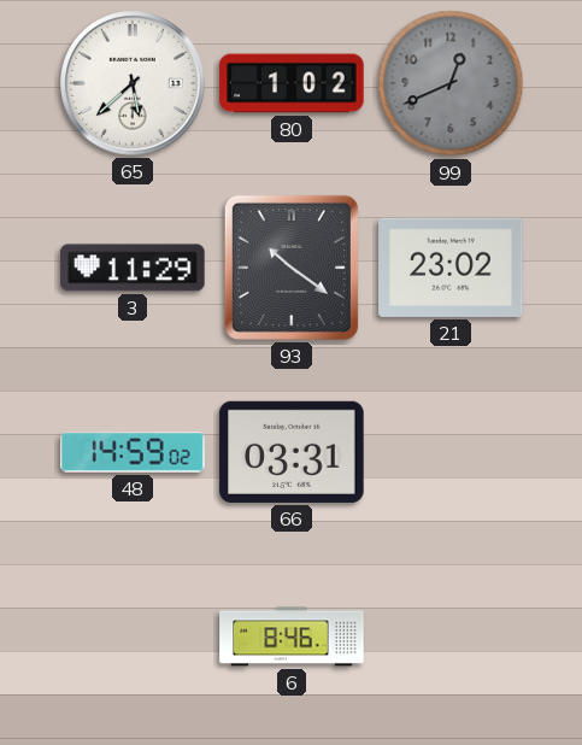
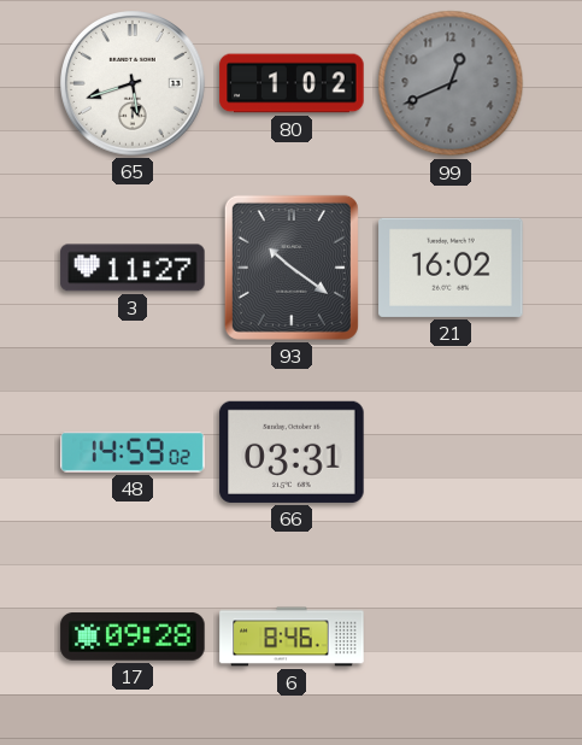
65: 5:38 -> 5:42 (134, 84)
3: 11:29 -> 11:27 (133, 268)
21: 23:02 -> 16:02 (451, 268)
17: none -> 09:28 (133, 637)
